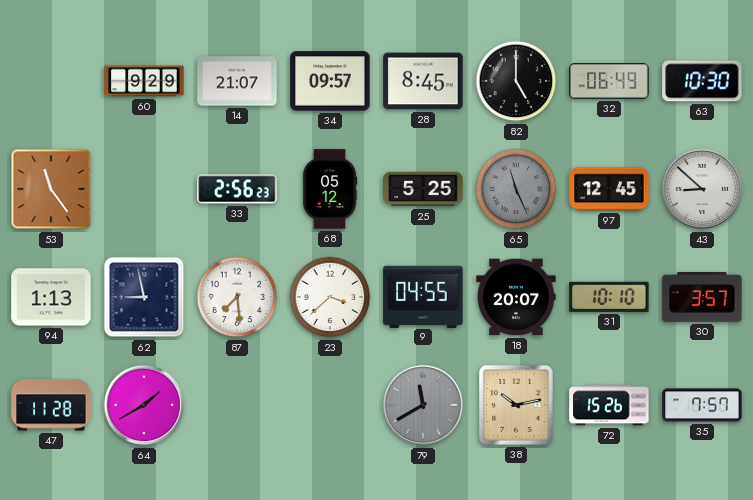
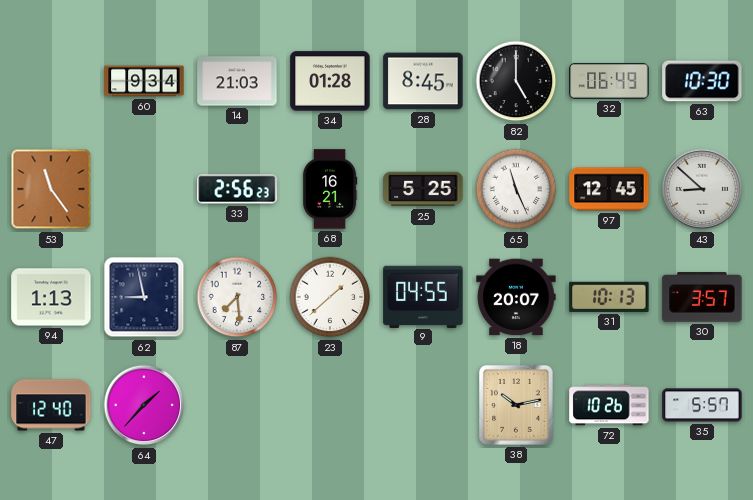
60: 9:29 -> 9:34 (144, 81)
14: 21:07 -> 21:03 (237, 81)
34: 09:57 -> 01:28 (330, 81)
68: 05:12 -> 16:21 (330, 189)
65 dial: grey -> white (516, 189)
23: 3:38 -> 1:38 (330, 297)
31: 10:10 -> 10:13 (609, 297)
47: 11:28 -> 12:40 (51, 405)
64: 1:40 -> 1:37 (144, 405)
79: 11:40 -> none (423, 405)
72: 15:26 -> 10:26 (609, 405)
35: 7:57 -> 5:57 (702, 405)
